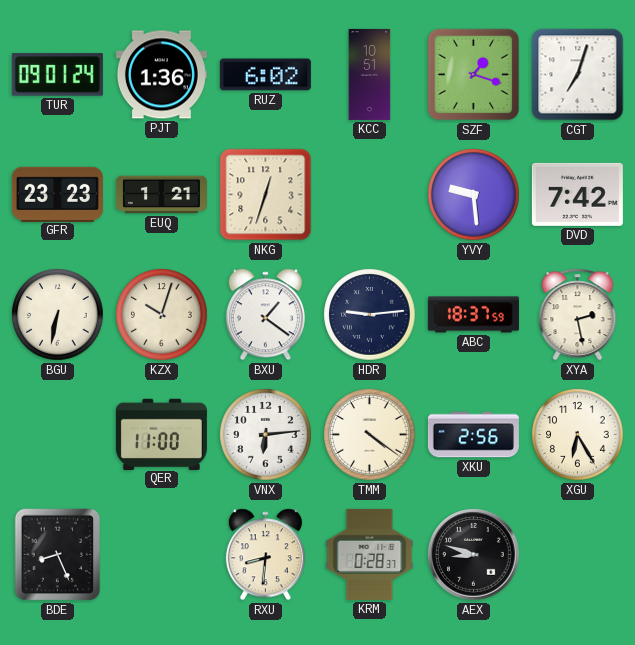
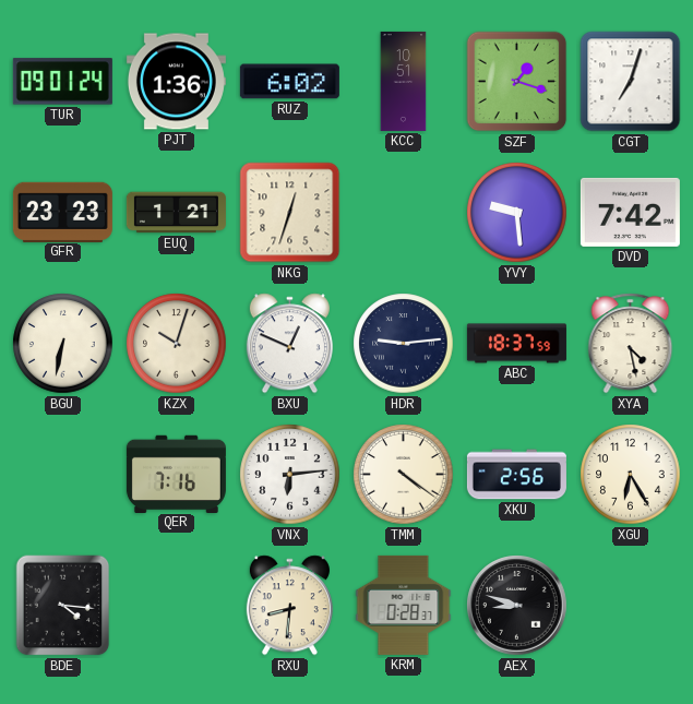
BXU: 1:21 -> 12:49 (289, 344)
XYA: 2:28 -> 4:28 (631, 344)
QER: 11:00 -> 7:16 (176, 474)
BDE: 8:26 -> 4:16 (63, 606)
